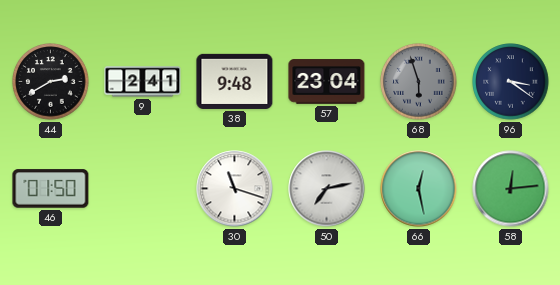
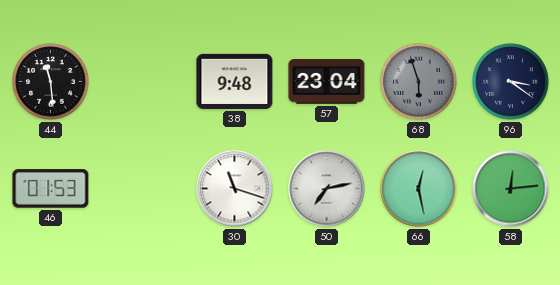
44: 2:40 -> 11:29 (51, 82)
9: 2:41 -> none (143, 82)
46: 01:50 -> 01:53 (51, 189)
